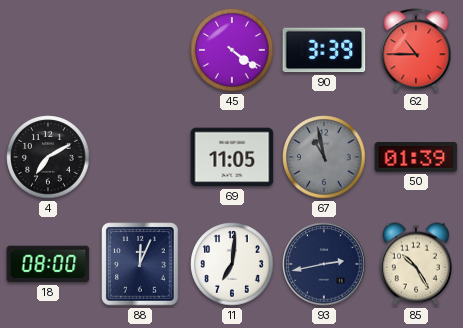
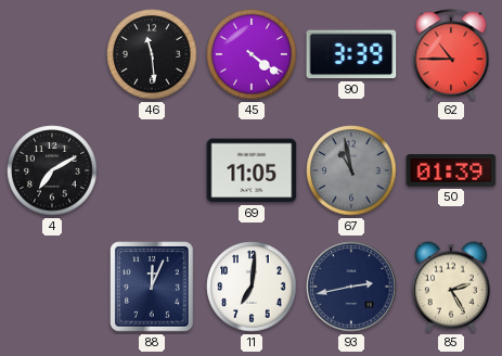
46: none -> 11:29 (152, 54)
18: 08:00 -> none (48, 264)
85: 10:25 -> 2:25 (451, 287)
